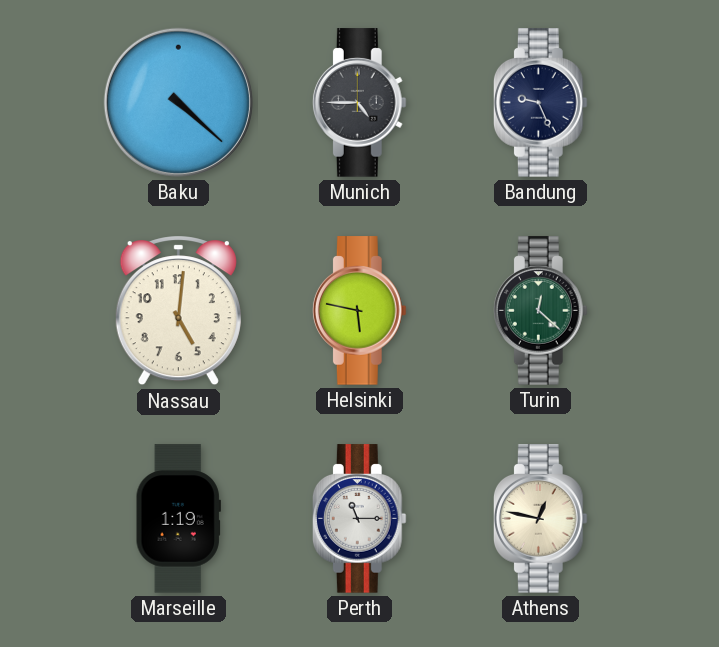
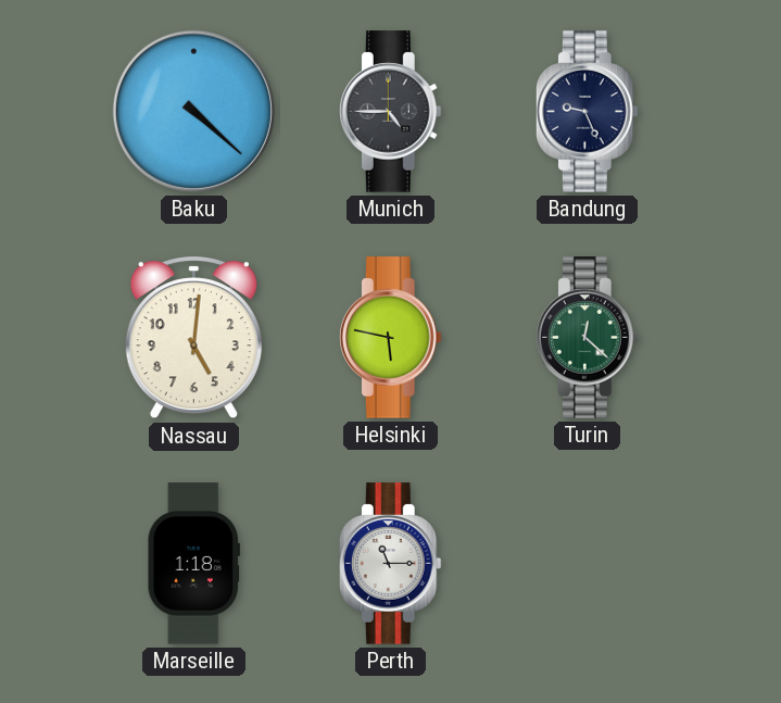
Marseille: 1:19 -> 1:18 (193, 564)
Athens: 12:47 -> none (540, 519)
